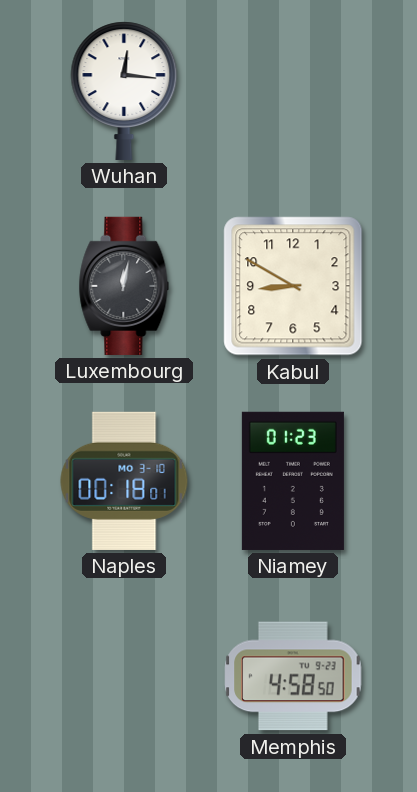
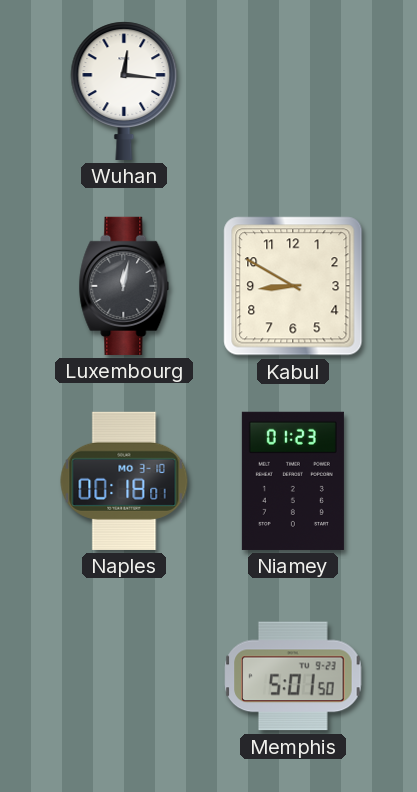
Memphis: 4:58 -> 5:01 (293, 676)
